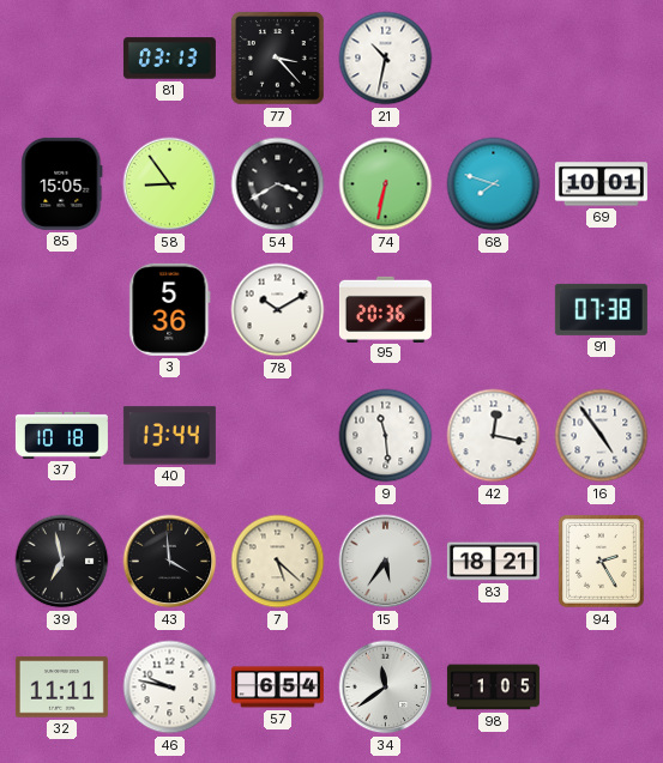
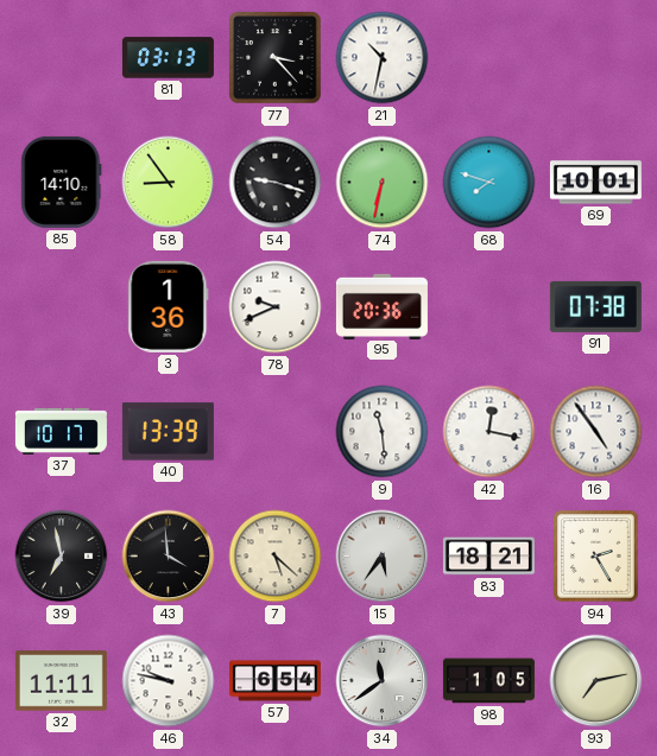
85: 15:05 -> 14:10 (62, 182)
54: 3:40 -> 9:18 (276, 183)
3: 5:36 -> 1:36 (169, 306)
78: 10:10 -> 9:41 (276, 307)
37: 10:18 -> 10:17 (61, 431)
40: 13:44 -> 13:39 (168, 432)
93: none -> 7:13 (596, 681)
